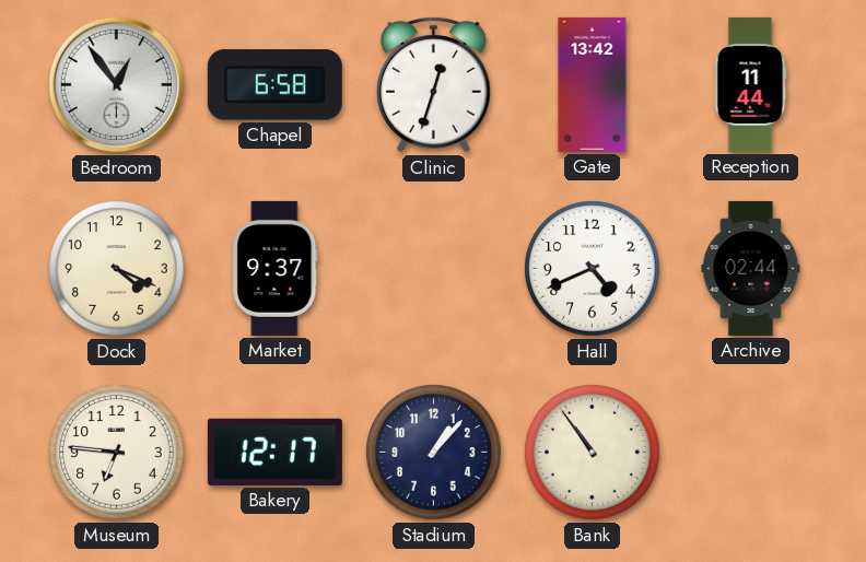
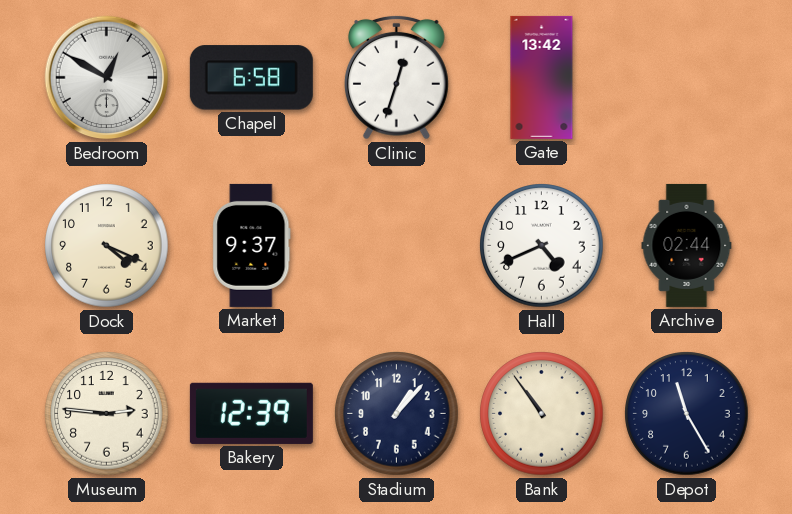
Bedroom: 12:54 -> 12:50 (107, 78)
Reception: 11:44 -> none (751, 84)
Museum: 6:46 -> 2:46 (107, 414)
Bakery: 12:17 -> 12:39 (251, 413)
Depot: none -> 11:25 (687, 414)
